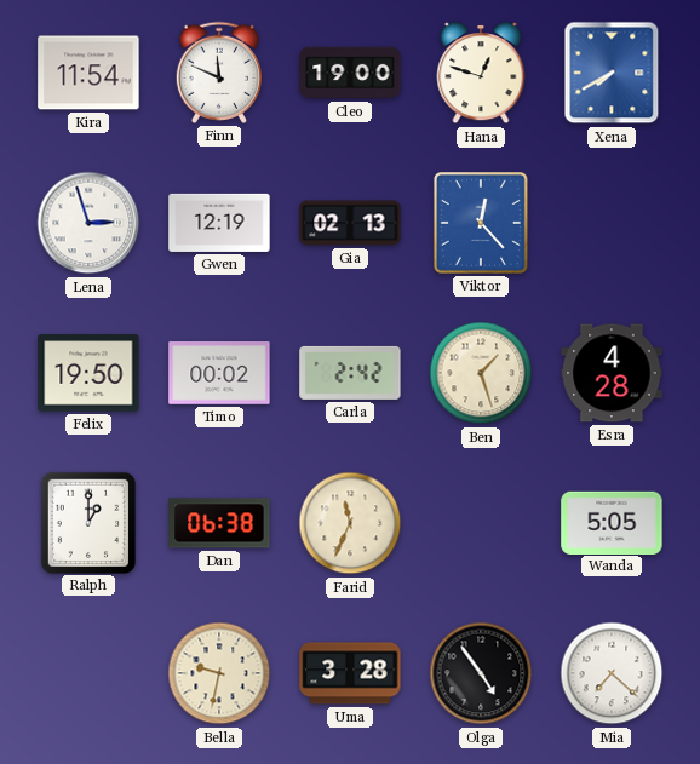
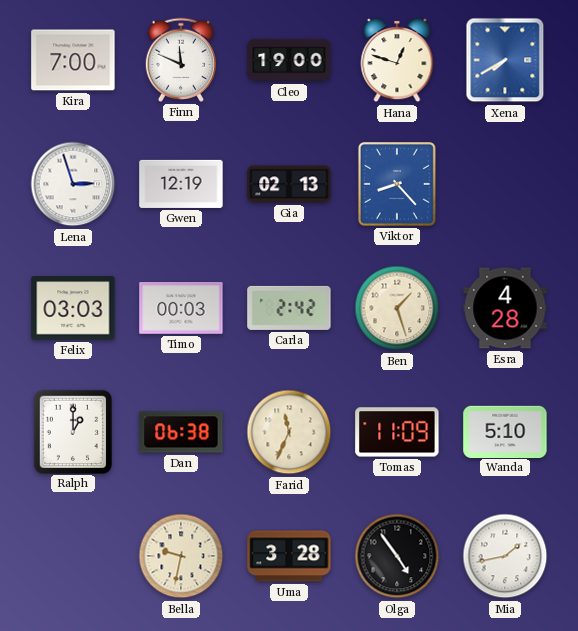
Kira: 11:54 -> 7:00 (73, 60)
Viktor: 12:23 -> 8:23 (397, 185)
Felix: 19:50 -> 03:03 (73, 308)
Timo: 00:02 -> 00:03 (181, 308)
Tomas: none -> 11:09 (397, 432)
Wanda: 5:05 -> 5:10 (505, 431)
Mia: 7:22 -> 1:43 (505, 556)
